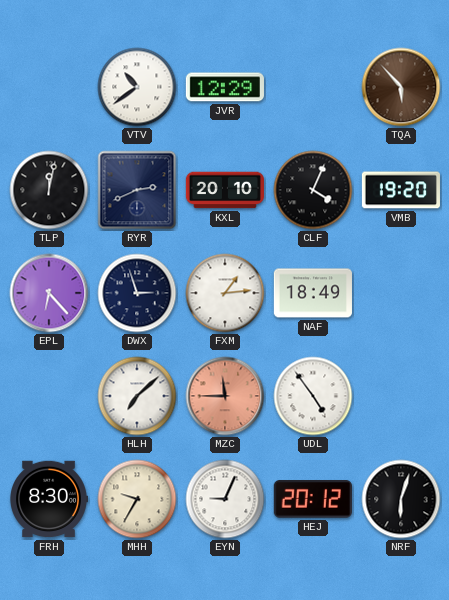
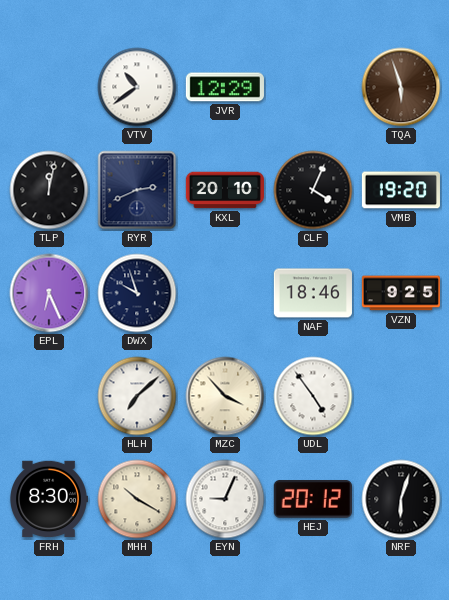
TQA: 5:53 -> 5:57 (401, 87)
EPL: 6:23 -> 6:26 (49, 293)
DWX: 2:57 -> 9:57 (137, 293)
FXM: 1:14 -> none (225, 293)
NAF: 18:49 -> 18:46 (313, 293)
VZN: none -> 9:25 (401, 293)
MZC: 11:45 -> 3:53 (225, 396)
MZC dial: salmon -> cream (225, 396)
MHH: 9:35 -> 10:20 (137, 499)
